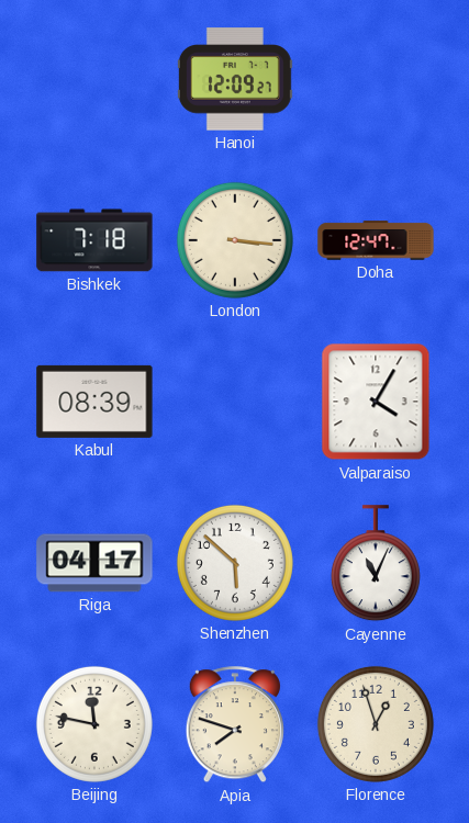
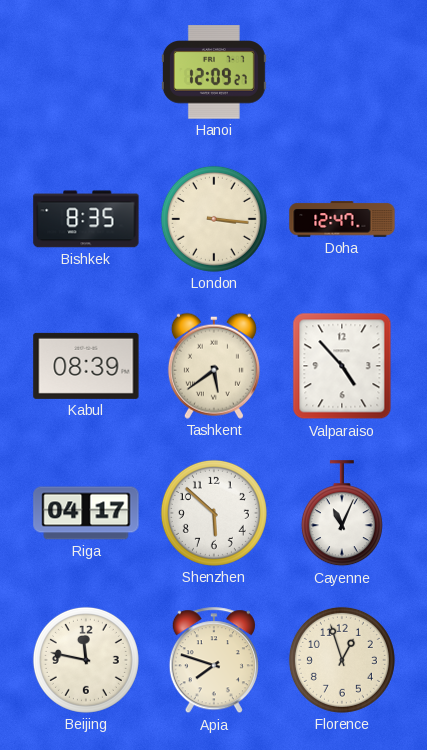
Bishkek: 7:18 -> 8:35 (86, 219)
Tashkent: none -> 5:39 (214, 366)
Valparaiso: 4:05 -> 4:53 (342, 366)
